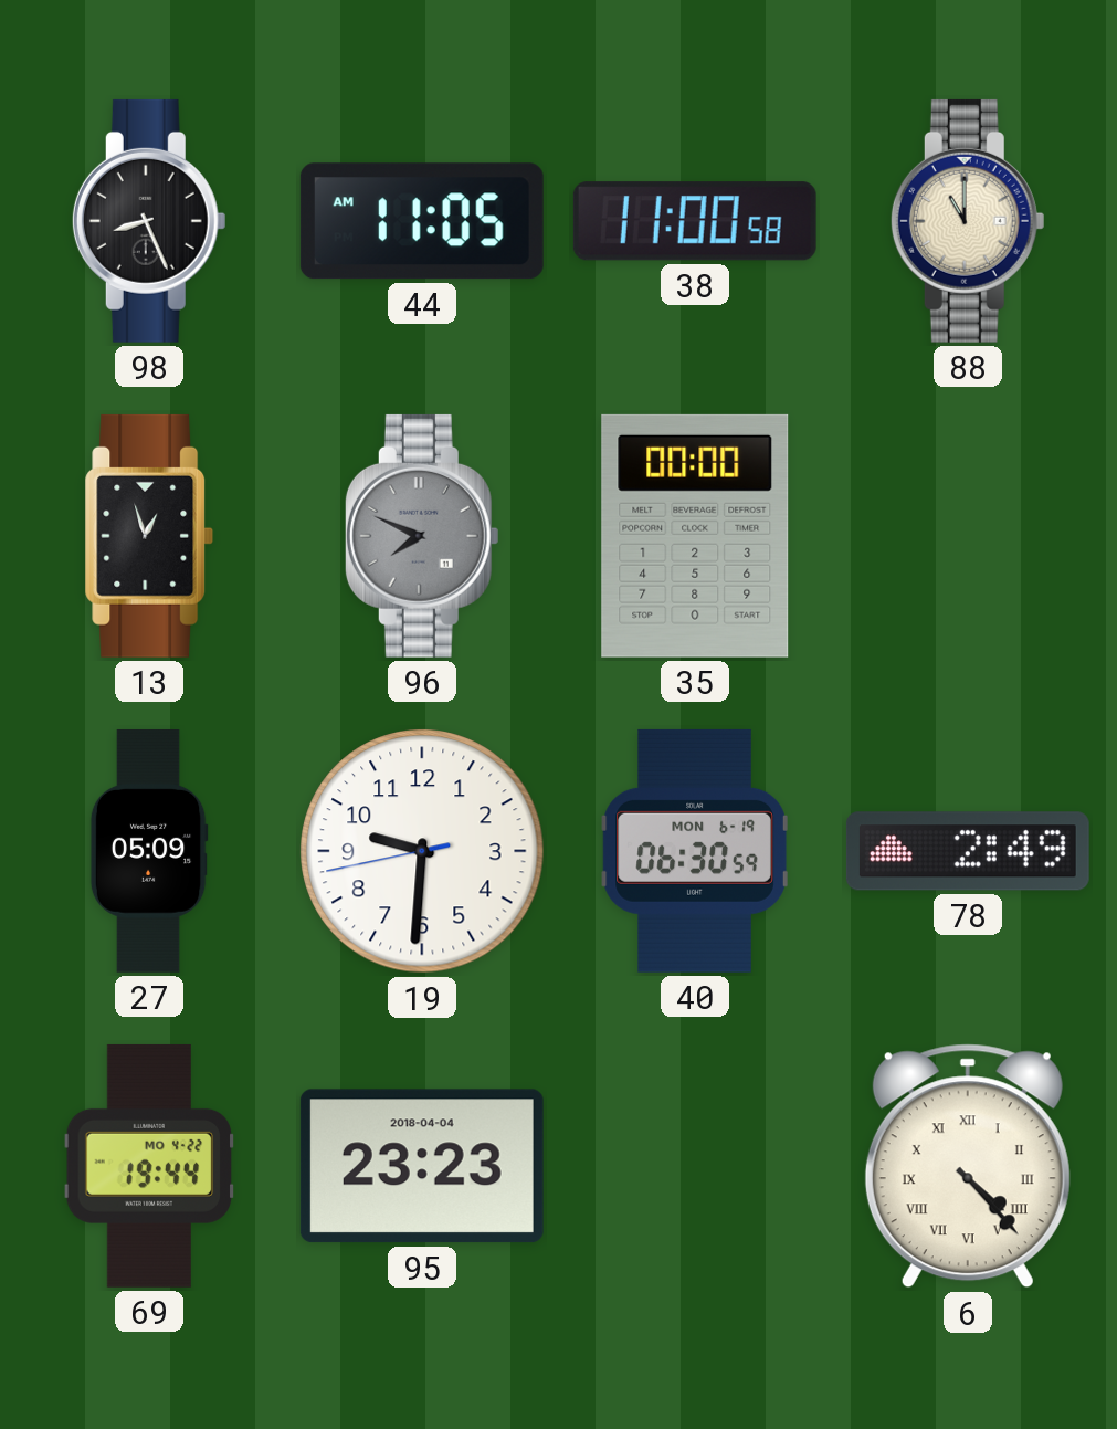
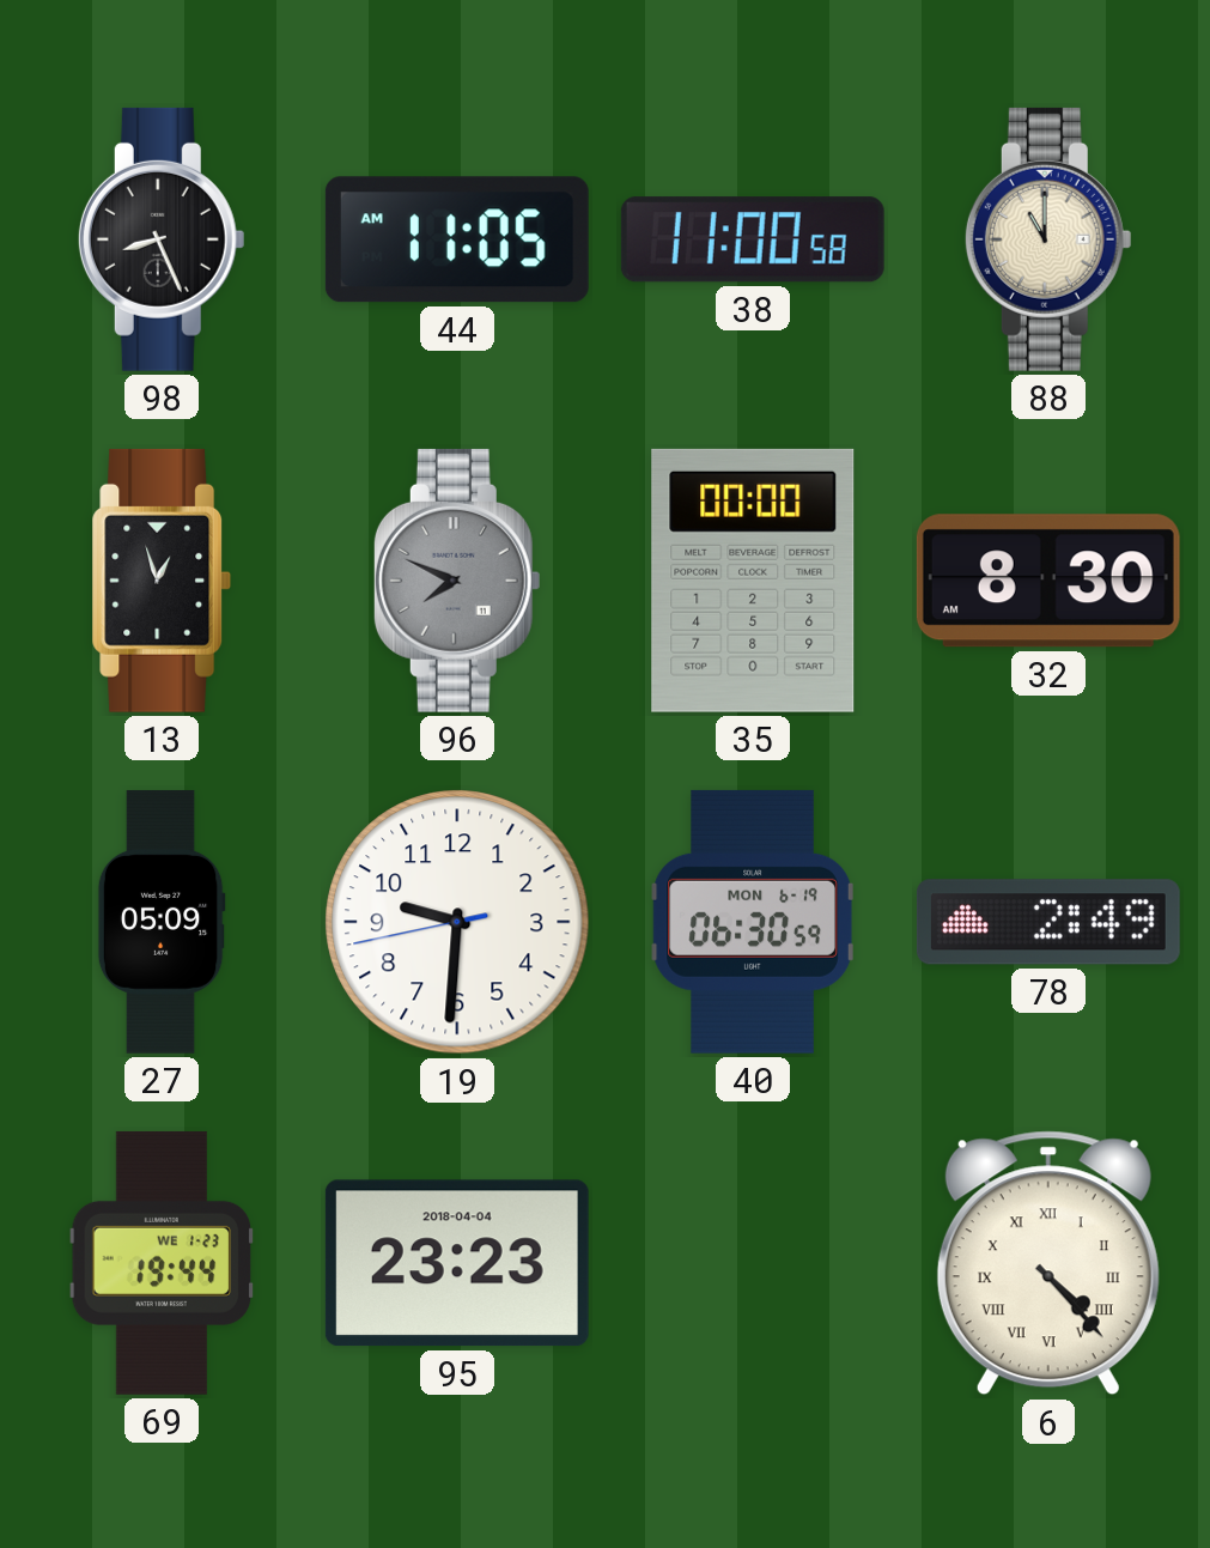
32: none -> 8:30 (1048, 581)
69 date: MO 4-22 -> WE 1-23 (162, 1263)
